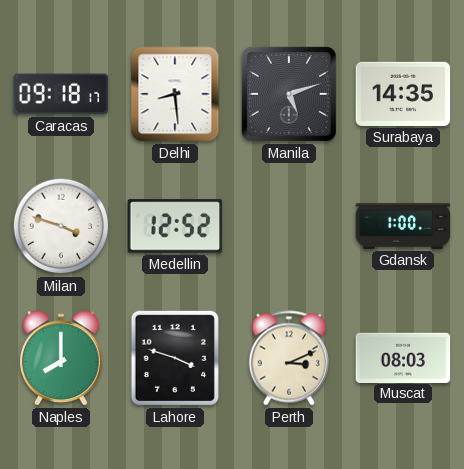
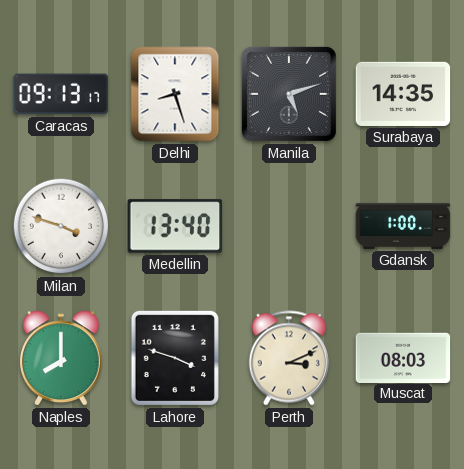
Caracas: 09:18 -> 09:13 (61, 94)
Delhi: 8:29 -> 8:27 (175, 94)
Medellin: 12:52 -> 13:40 (175, 226)
